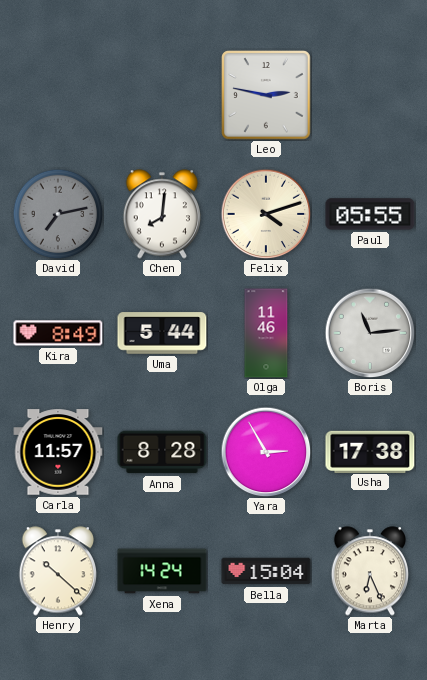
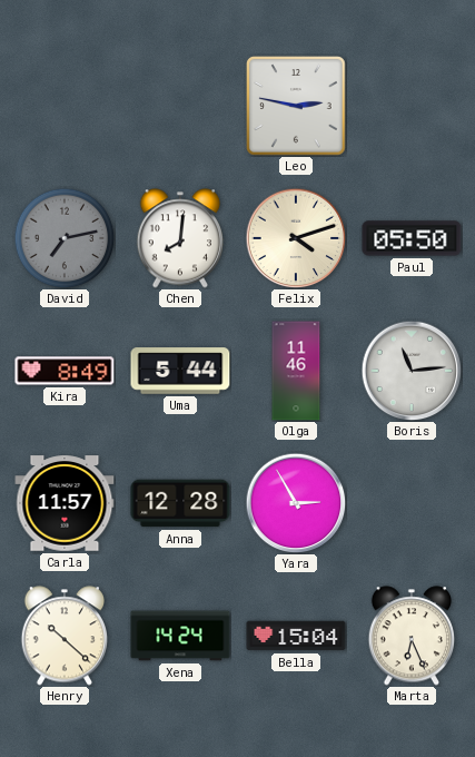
Paul: 05:55 -> 05:50 (412, 238)
Anna: 8:28 -> 12:28 (180, 503)
Usha: 17:38 -> none (370, 451)
